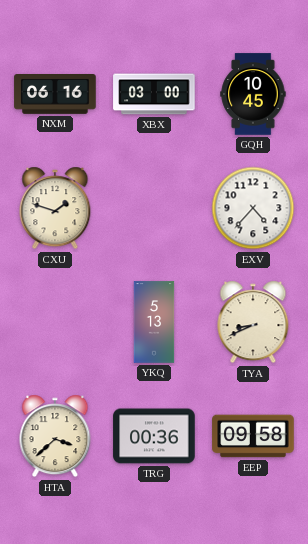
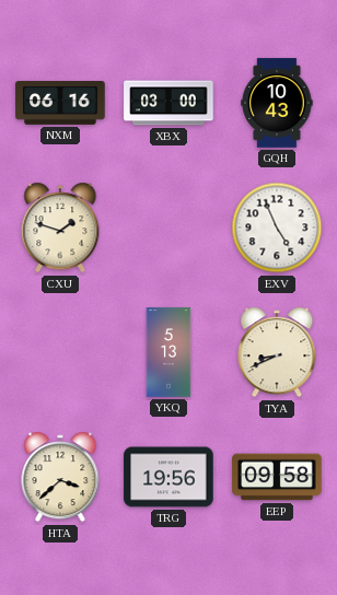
GQH: 10:45 -> 10:43 (277, 103)
EXV: 4:37 -> 4:56 (277, 227)
TRG: 00:36 -> 19:56 (168, 477)
